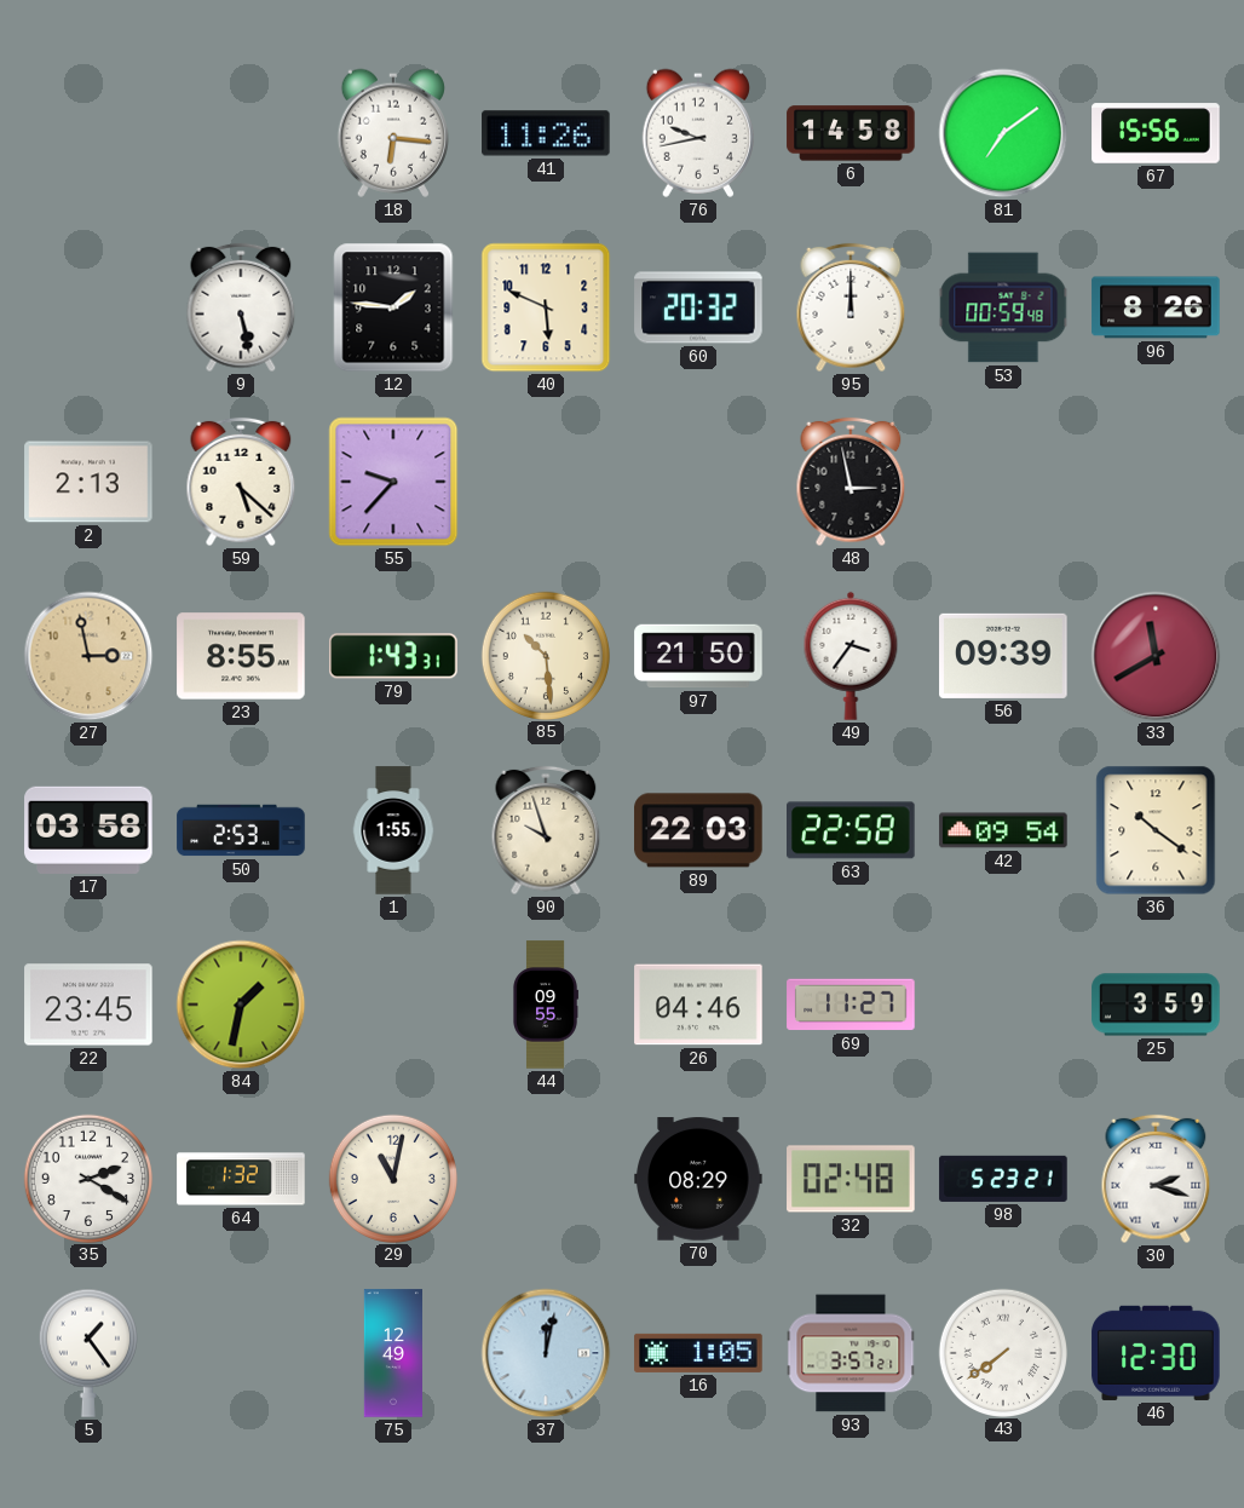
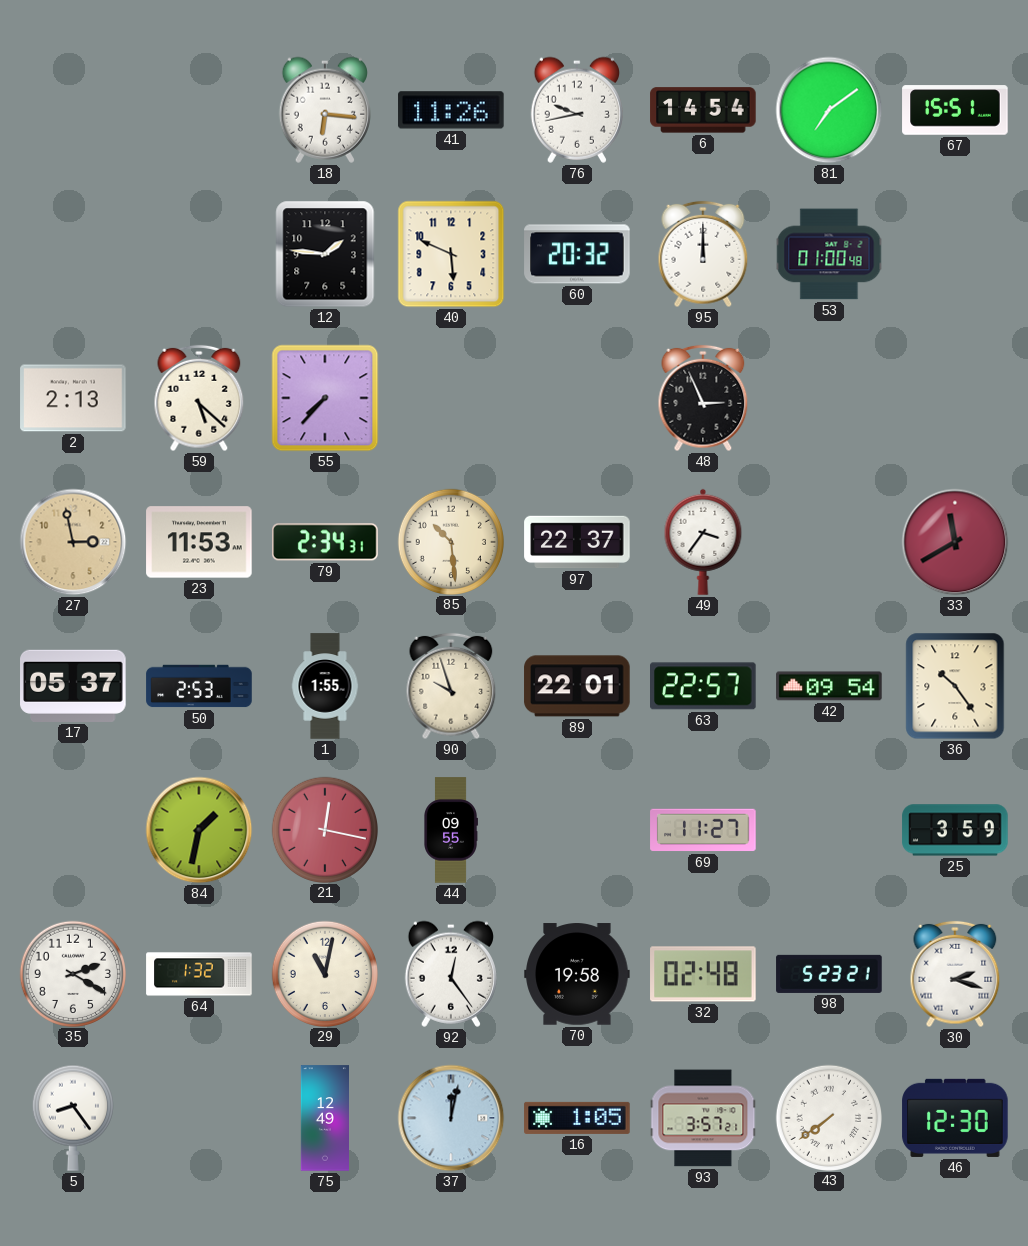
6: 14:58 -> 14:54 (703, 110)
67: 15:56 -> 15:51 (955, 110)
9: 5:28 -> none (241, 307)
53: 00:59 -> 01:00 (829, 254)
96: 8:26 -> none (1156, 307)
55: 9:37 -> 7:37 (325, 398)
48: 2:58 -> 2:56 (703, 398)
23: 8:55 -> 11:53 (199, 542)
79: 1:43 -> 2:34 (325, 542)
97: 21:50 -> 22:37 (577, 542)
56: 09:39 -> none (1003, 656)
17: 03:58 -> 05:37 (73, 686)
89: 22:03 -> 22:01 (577, 686)
63: 22:58 -> 22:57 (704, 686)
36: 10:21 -> 10:24 (955, 686)
22: 23:45 -> none (88, 1005)
21: none -> 12:17 (324, 829)
26: 04:46 -> none (698, 1005)
92: none -> 12:24 (451, 974)
70: 08:29 -> 19:58 (577, 974)
5: 1:24 -> 8:24 (73, 1118)
